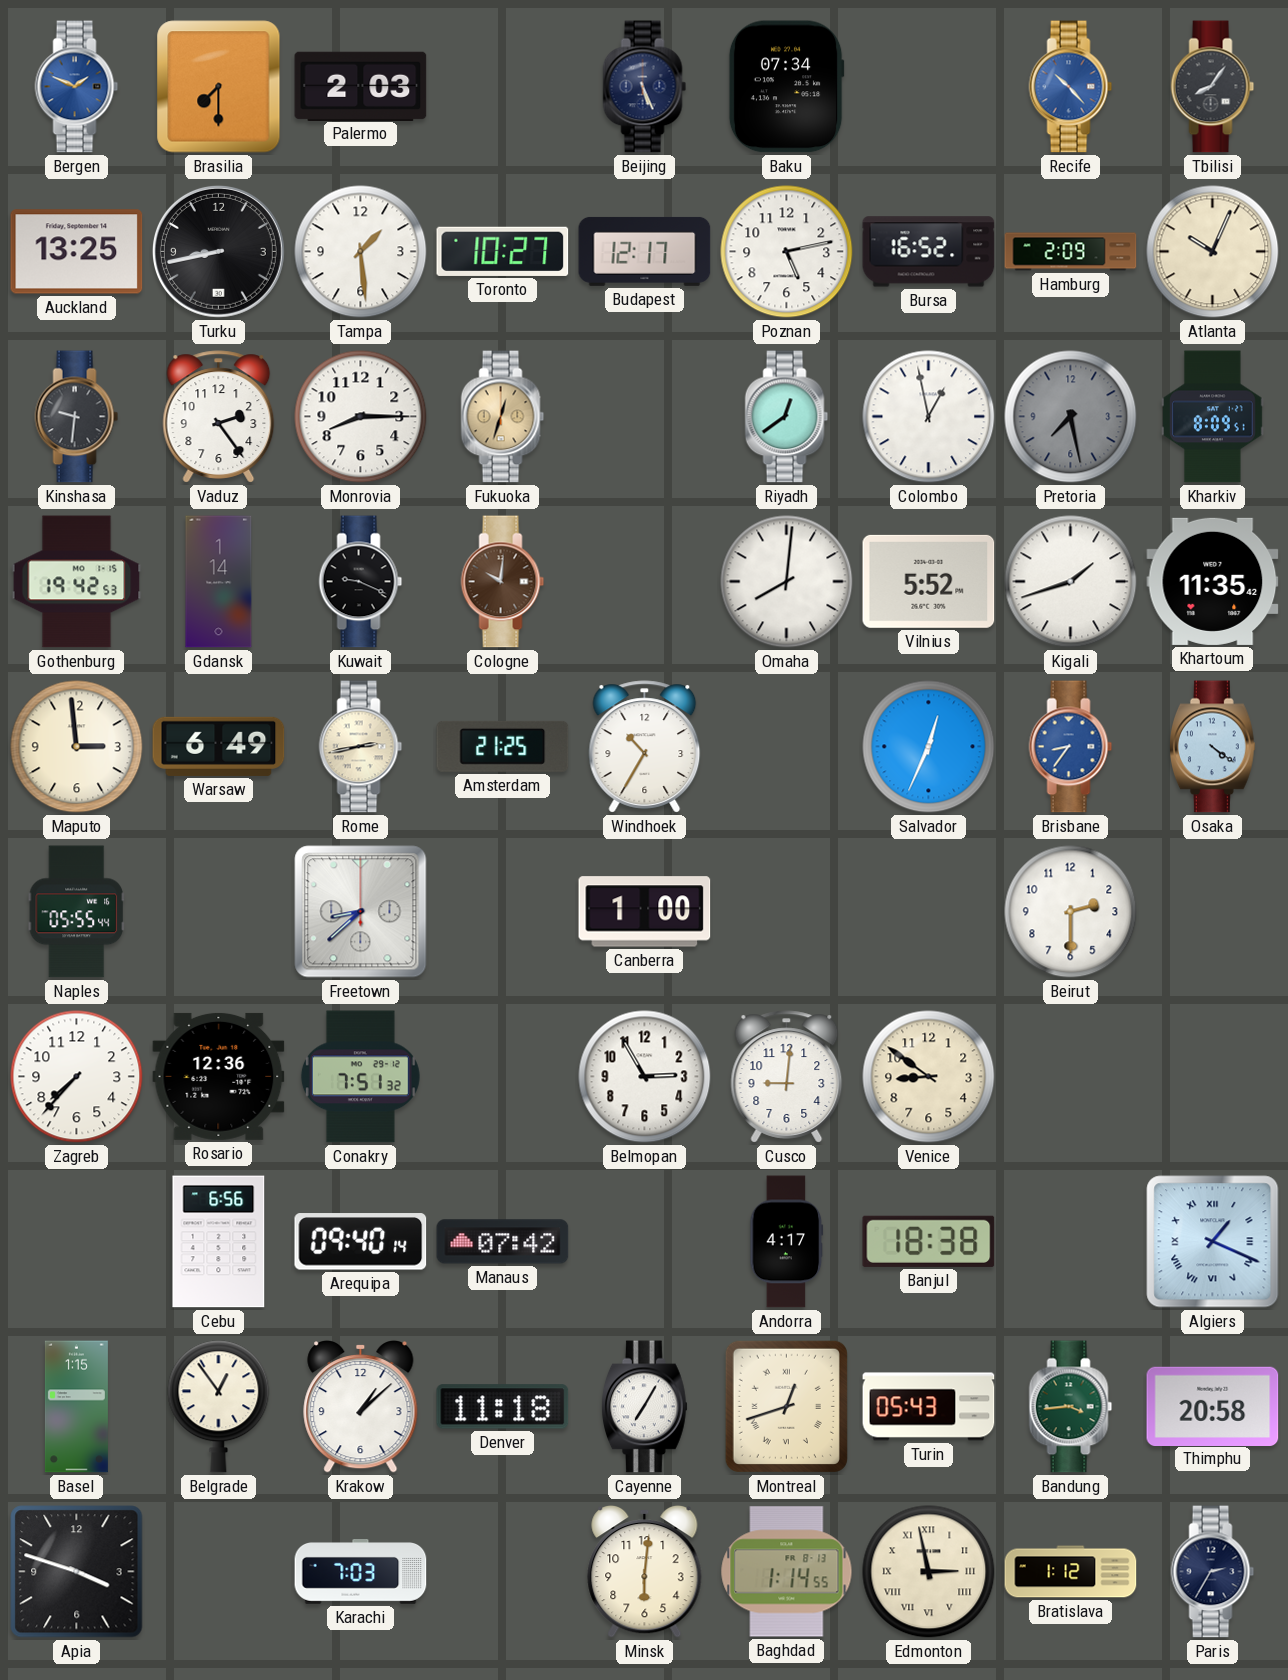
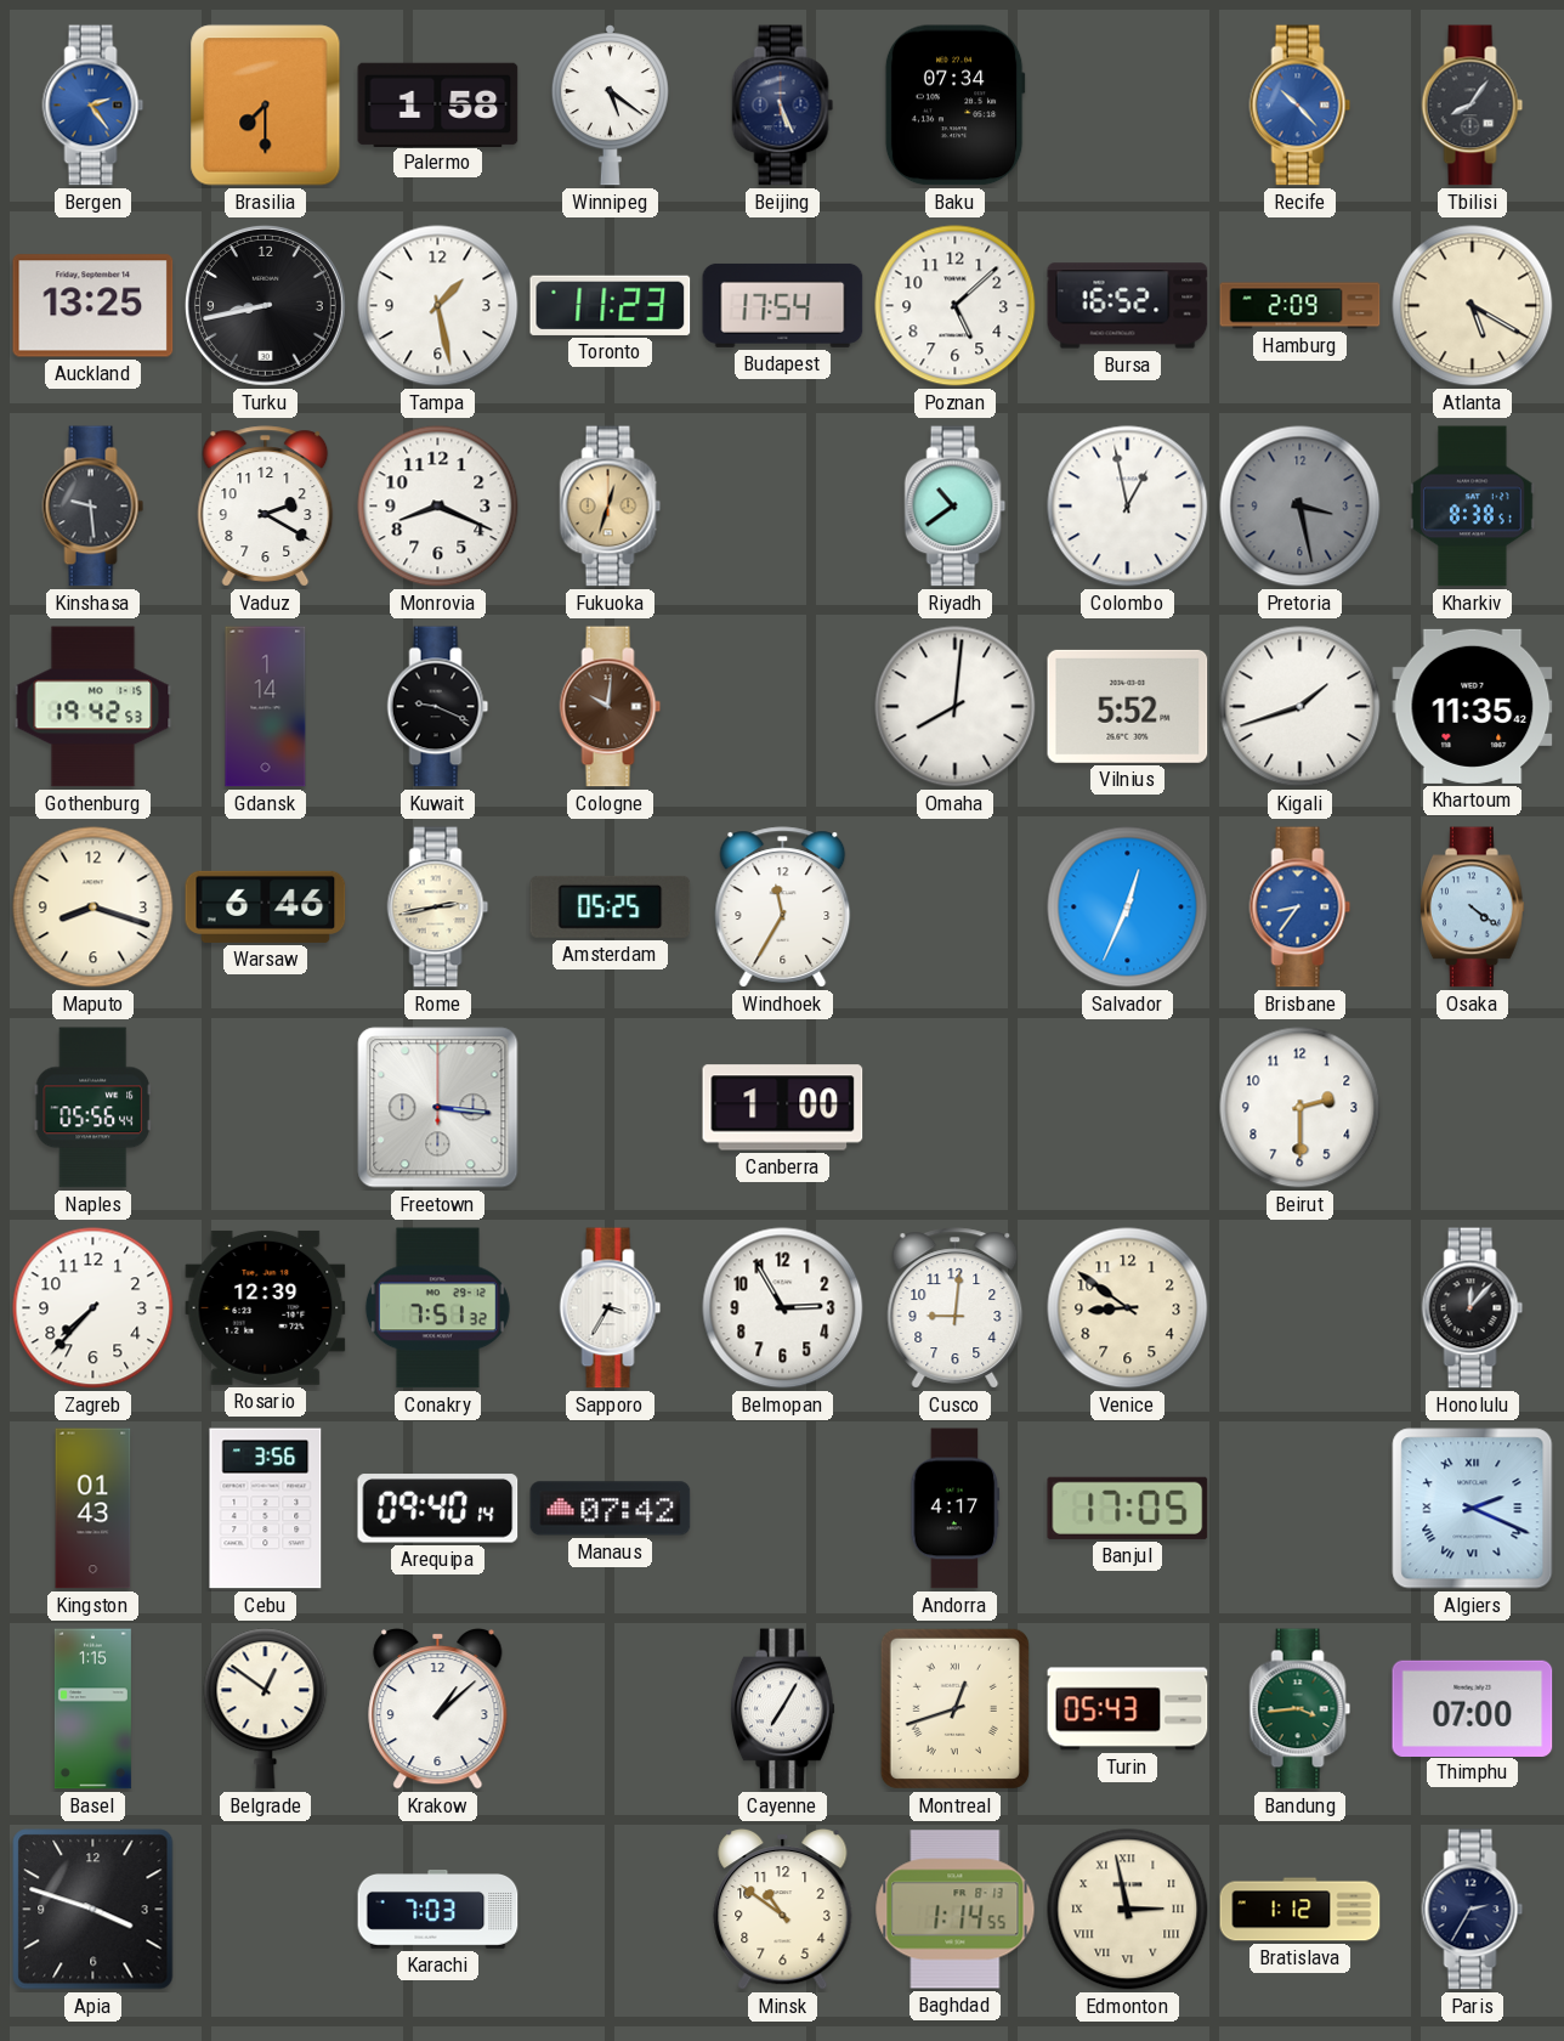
Bergen: 1:49 -> 2:24 (93, 106)
Palermo: 2:03 -> 1:58 (438, 104)
Winnipeg: none -> 5:21 (610, 106)
Tampa: 1:29 -> 1:28 (438, 306)
Toronto: 10:27 -> 11:23 (611, 305)
Budapest: 12:17 -> 17:54 (783, 305)
Poznan: 5:13 -> 5:08 (956, 306)
Atlanta: 10:04 -> 5:20 (1473, 306)
Kinshasa: 9:31 -> 9:29 (93, 507)
Vaduz: 2:24 -> 2:20 (266, 507)
Monrovia: 8:15 -> 8:19 (438, 507)
Riyadh: 12:39 -> 10:39 (956, 507)
Pretoria: 7:28 -> 3:28 (1300, 507)
Kharkiv: 8:09 -> 8:38 (1473, 507)
Maputo: 2:59 -> 8:18 (93, 908)
Warsaw: 6:49 -> 6:46 (266, 906)
Amsterdam: 21:25 -> 05:25 (611, 906)
Windhoek: 10:35 -> 11:35 (783, 908)
Naples: 05:55 -> 05:56 (92, 1108)
Freetown: 8:38 -> 3:16 (438, 1108)
Rosario: 12:36 -> 12:39 (266, 1307)
Sapporo: none -> 3:35 (611, 1308)
Honolulu: none -> 12:07 (1473, 1308)
Kingston: none -> 01:43 (93, 1509)
Cebu: 6:56 -> 3:56 (266, 1509)
Banjul: 18:38 -> 17:05 (1128, 1508)
Algiers: 1:19 -> 2:19 (1473, 1509)
Belgrade: 12:54 -> 12:51 (266, 1709)
Denver: 11:18 -> none (503, 1407)
Thimphu: 20:58 -> 07:00 (1473, 1708)
Minsk: 6:01 -> 10:51 (783, 1909)
